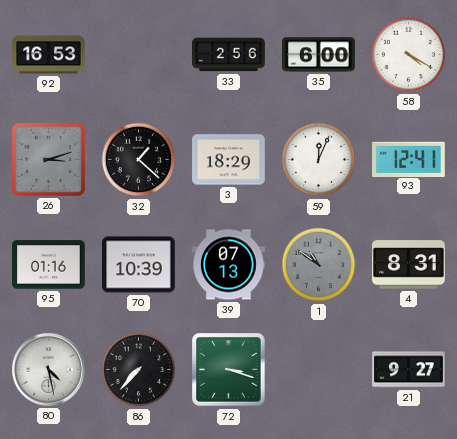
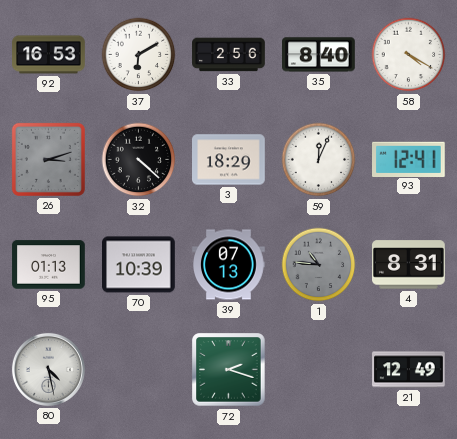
37: none -> 6:10 (139, 55)
35: 6:00 -> 8:40 (319, 55)
32: 1:22 -> 4:22 (139, 160)
95: 01:16 -> 01:13 (49, 265)
1: 10:51 -> 10:46 (319, 265)
86: 7:37 -> none (139, 370)
72: 3:18 -> 2:18 (229, 370)
21: 9:27 -> 12:49 (409, 370)
